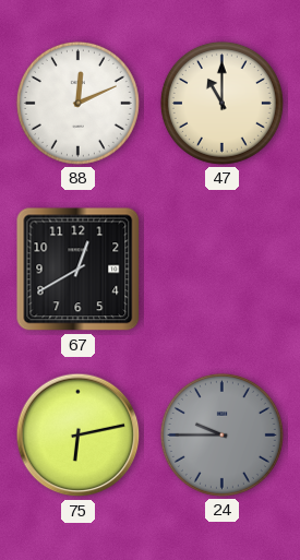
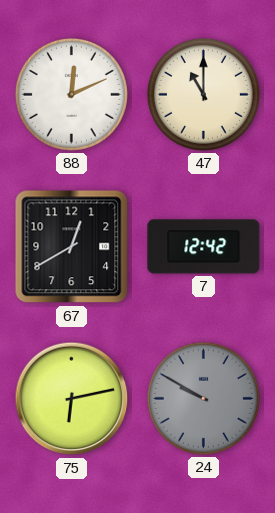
7: none -> 12:42 (204, 247)
24: 9:45 -> 9:50 (203, 398)
